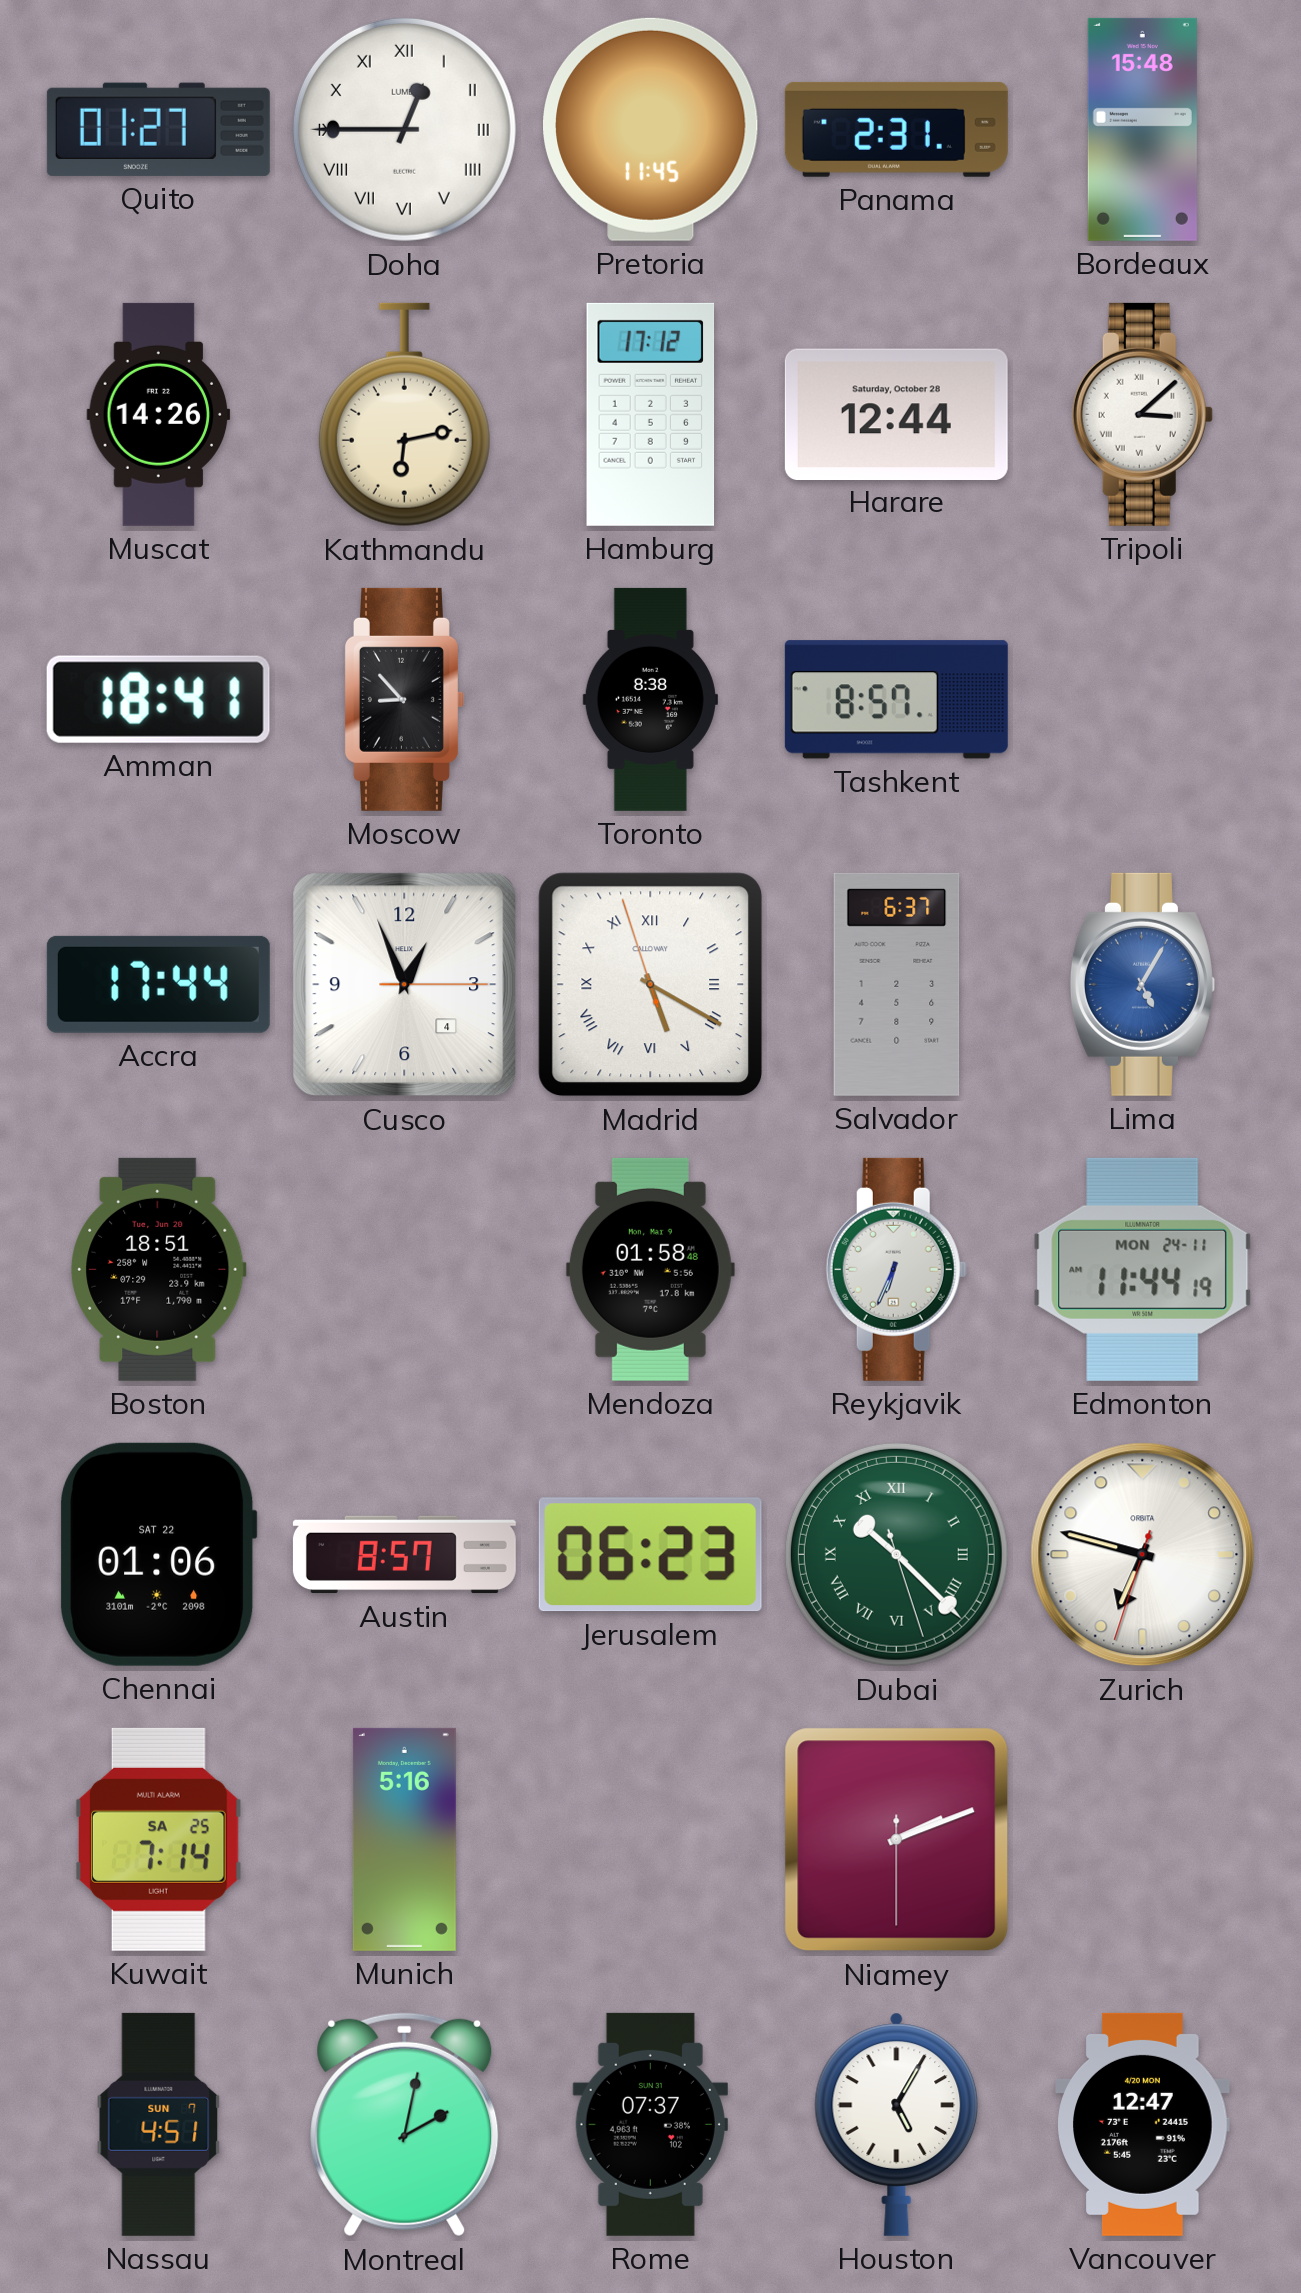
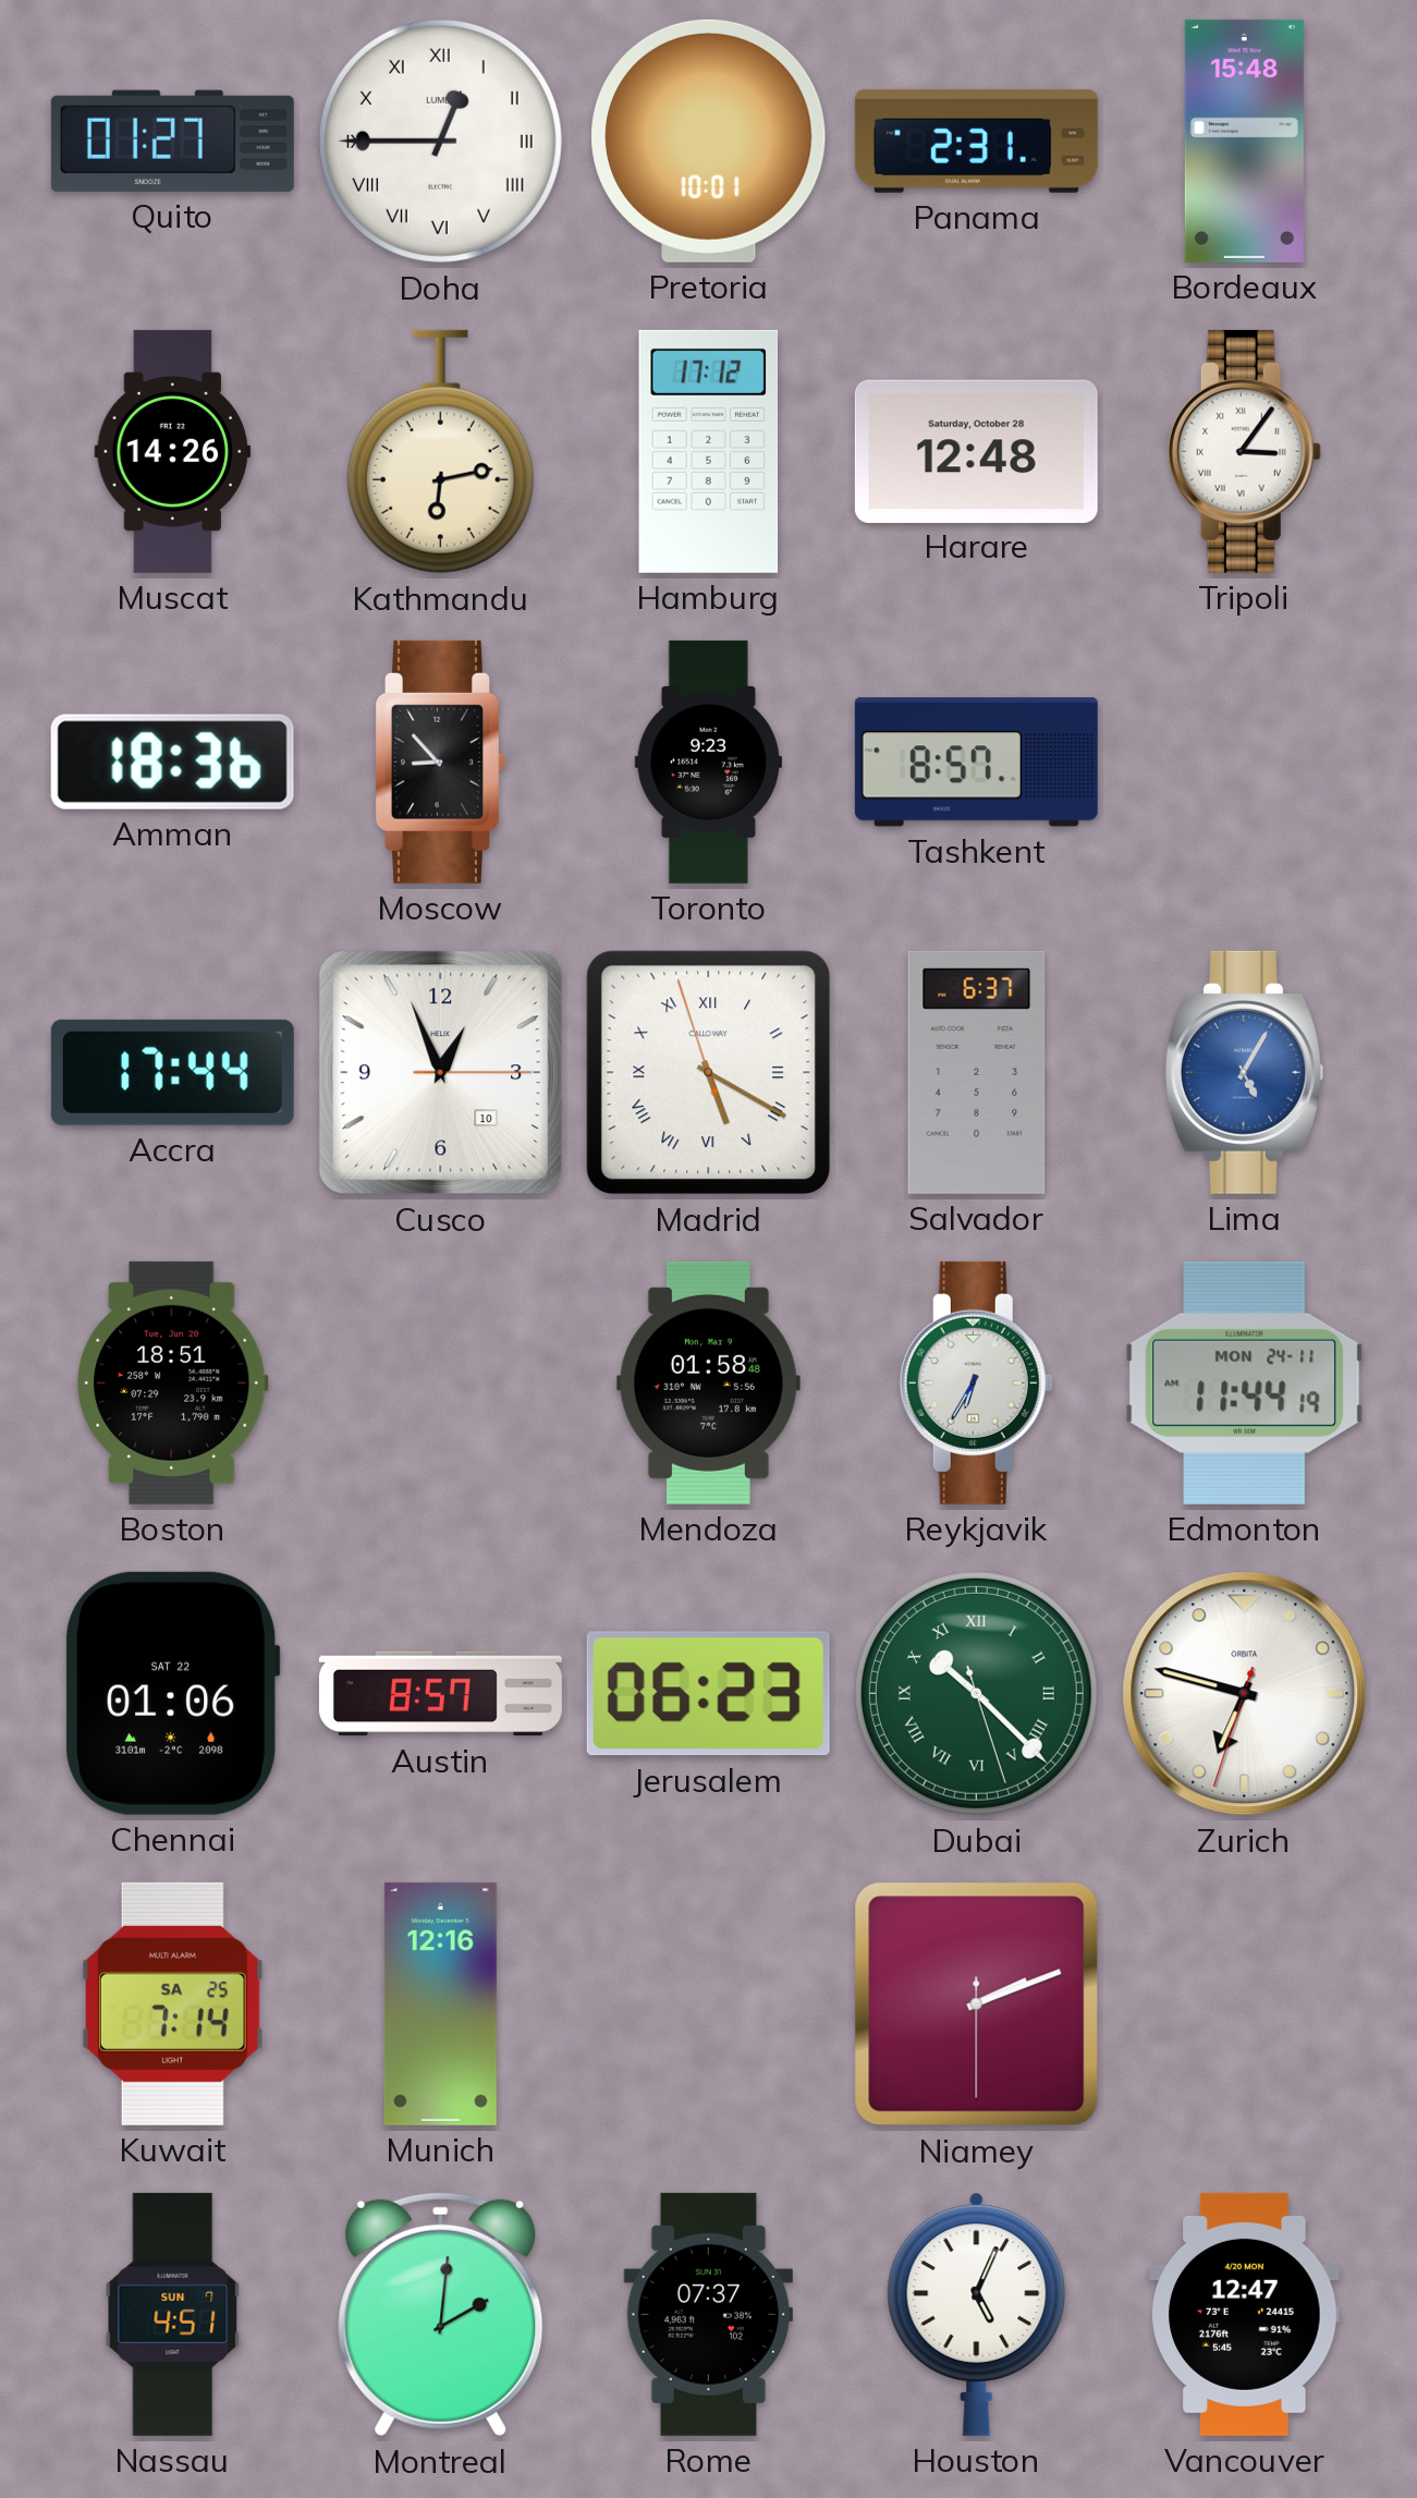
Pretoria: 11:45 -> 10:01 (709, 141)
Harare: 12:44 -> 12:48 (976, 451)
Tripoli: 3:08 -> 3:06 (1244, 451)
Amman: 18:41 -> 18:36 (172, 761)
Toronto: 8:38 -> 9:23 (708, 761)
Cusco date: 4 -> 10 (441, 1073)
Reykjavik: 6:34 -> 6:35 (976, 1382)
Munich: 5:16 -> 12:16 (440, 2003)
Montreal: 2:02 -> 2:01 (441, 2315)
Houston: 5:05 -> 5:04 (977, 2314)
